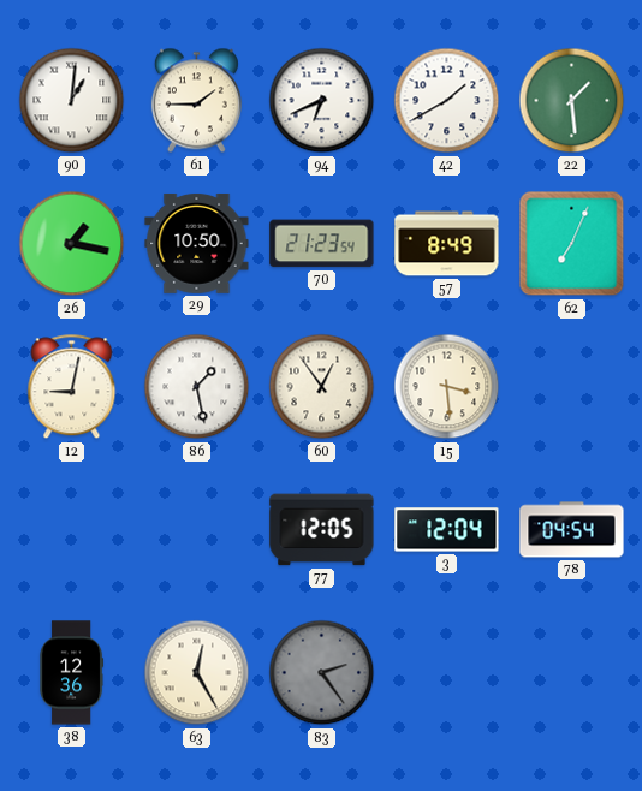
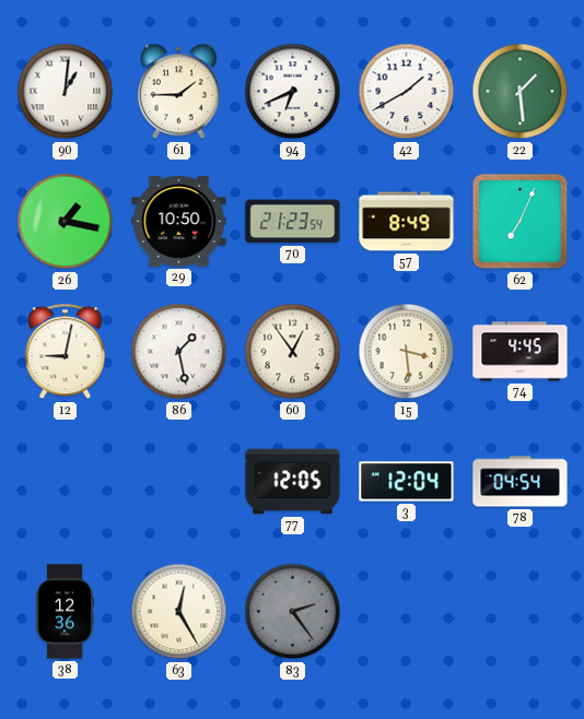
74: none -> 4:45 (521, 352)
